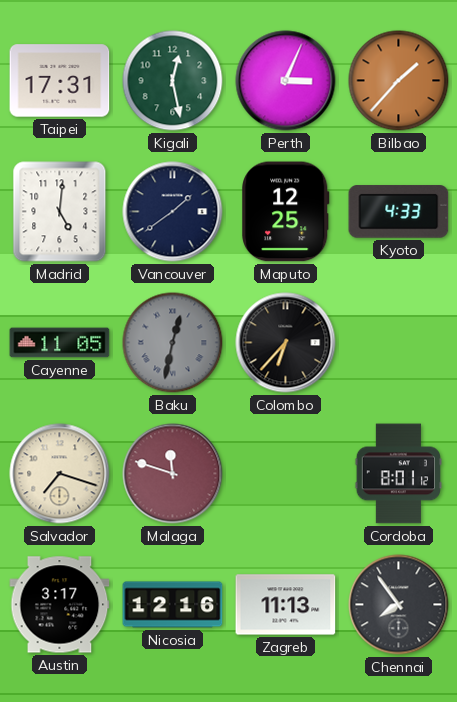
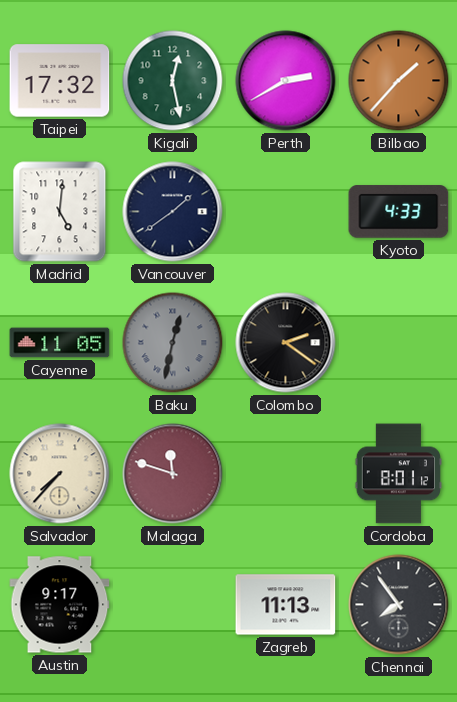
Taipei: 17:31 -> 17:32 (60, 81)
Perth: 3:04 -> 2:40 (286, 81)
Maputo: 12:25 -> none (286, 212)
Colombo: 6:37 -> 2:21 (286, 343)
Salvador: 7:18 -> 7:37 (60, 474)
Austin: 3:17 -> 9:17 (60, 605)
Nicosia: 12:16 -> none (173, 605)
